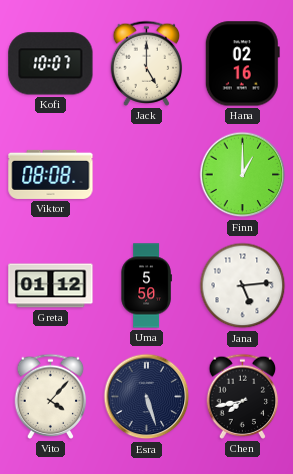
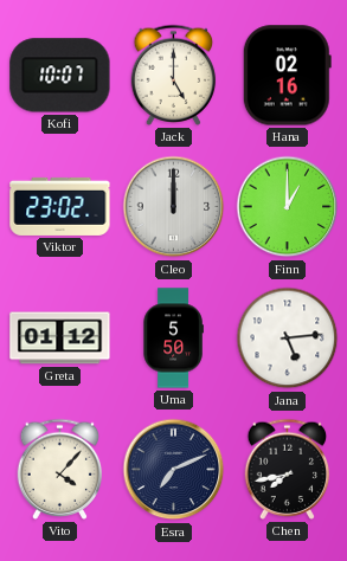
Viktor: 08:08 -> 23:02 (60, 206)
Cleo: none -> 12:00 (174, 207)
Esra: 5:27 -> 7:11 (174, 470)
